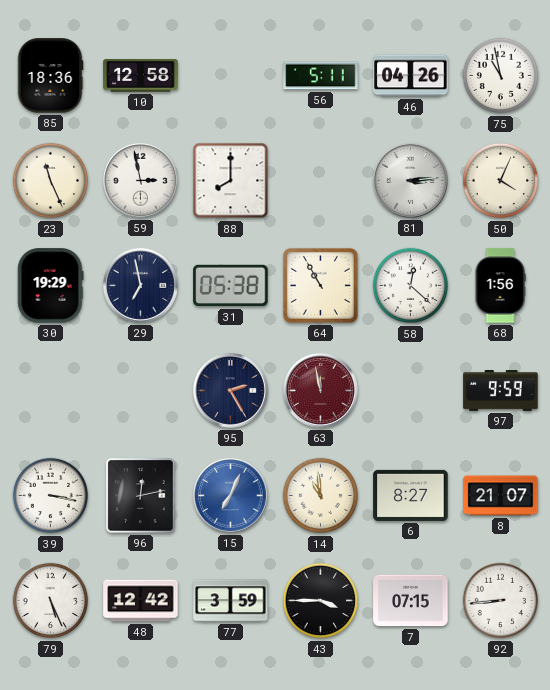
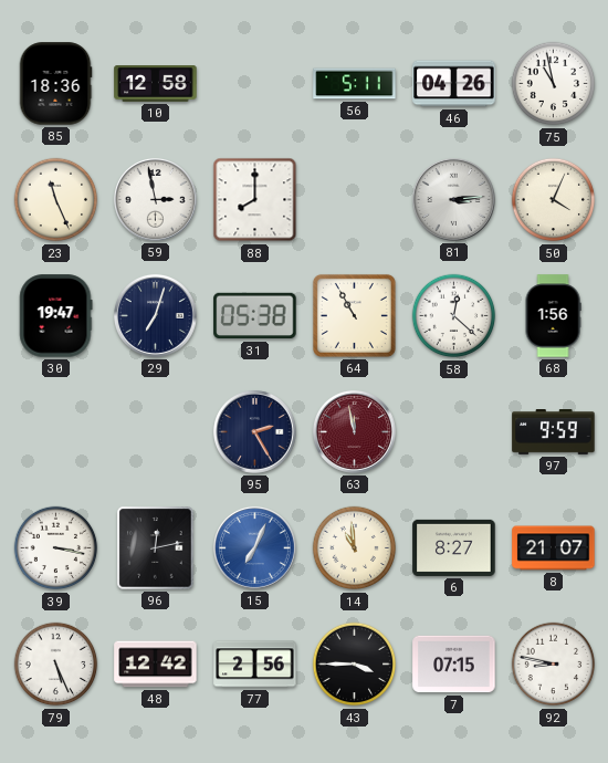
30: 19:29 -> 19:47 (56, 316)
29: 6:58 -> 7:03 (155, 315)
77: 3:59 -> 2:56 (255, 665)
92: 8:44 -> 8:47 (554, 665)
